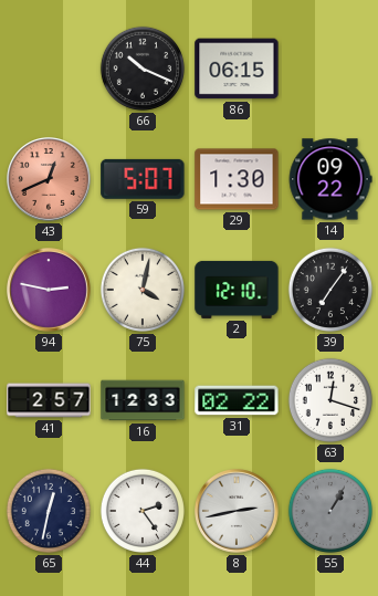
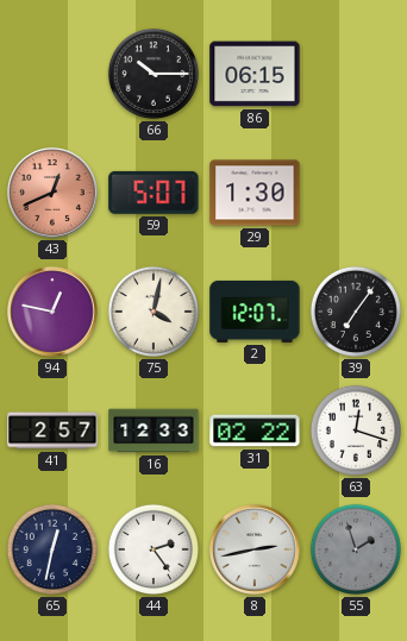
66: 10:19 -> 10:15 (154, 74)
14: 09:22 -> none (330, 179)
94: 2:47 -> 12:47 (54, 313)
2: 12:10 -> 12:07 (255, 312)
55: 1:05 -> 1:57 (356, 549)
